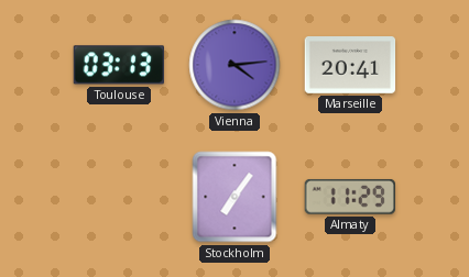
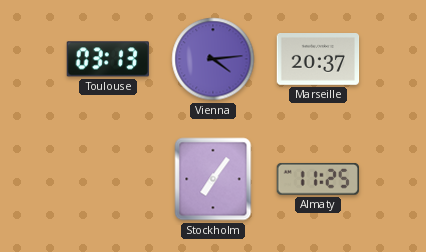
Marseille: 20:41 -> 20:37 (318, 60)
Almaty: 11:29 -> 11:25 (318, 179)
